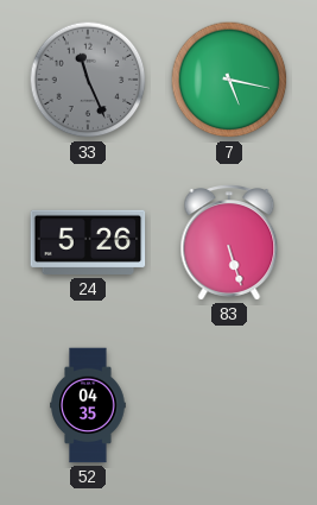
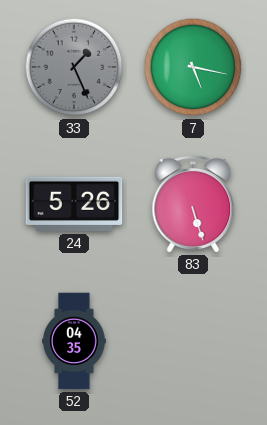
33: 11:26 -> 1:26 (74, 67)
